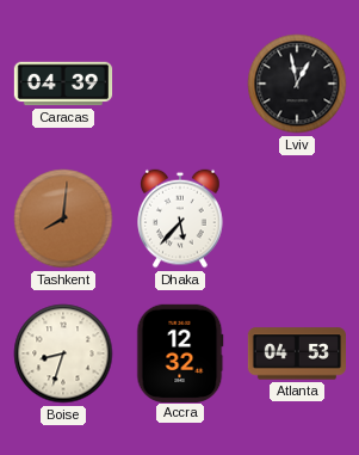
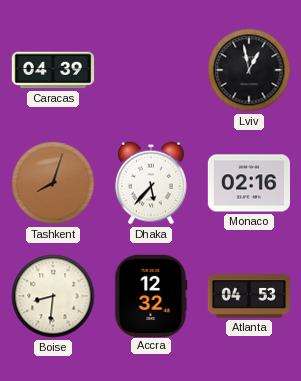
Tashkent: 8:01 -> 8:03 (53, 183)
Monaco: none -> 02:16 (248, 183)
Boise: 8:33 -> 8:31 (53, 296)
